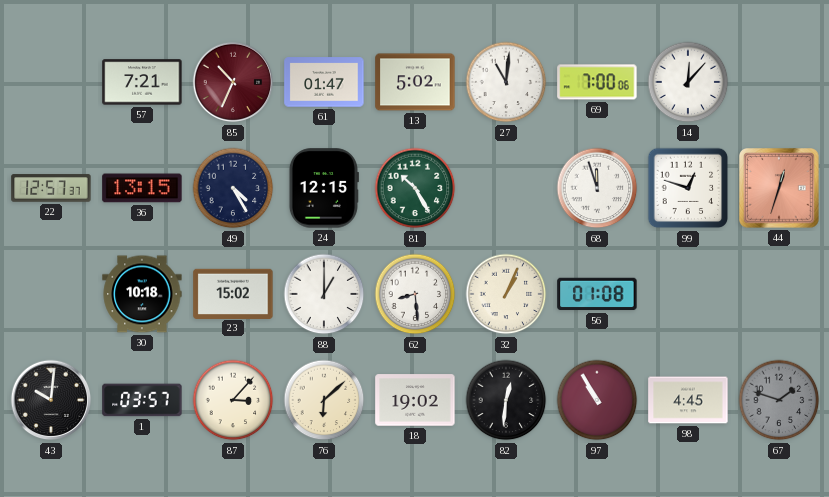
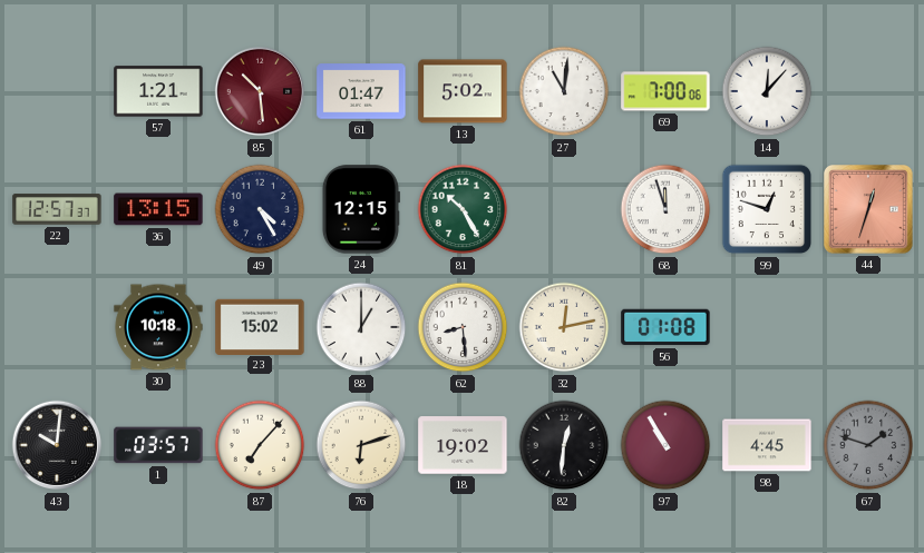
57: 7:21 -> 1:21 (158, 91)
85: 10:34 -> 10:29 (260, 91)
32: 1:04 -> 12:13 (564, 327)
87: 3:07 -> 7:07 (260, 445)
76: 6:08 -> 6:12 (361, 445)
